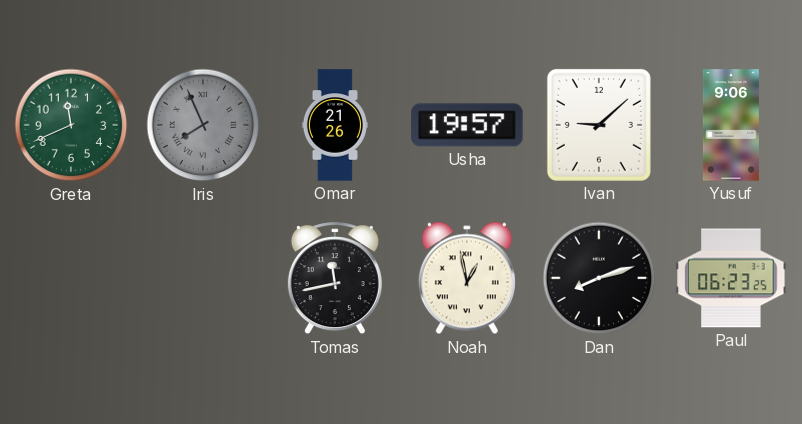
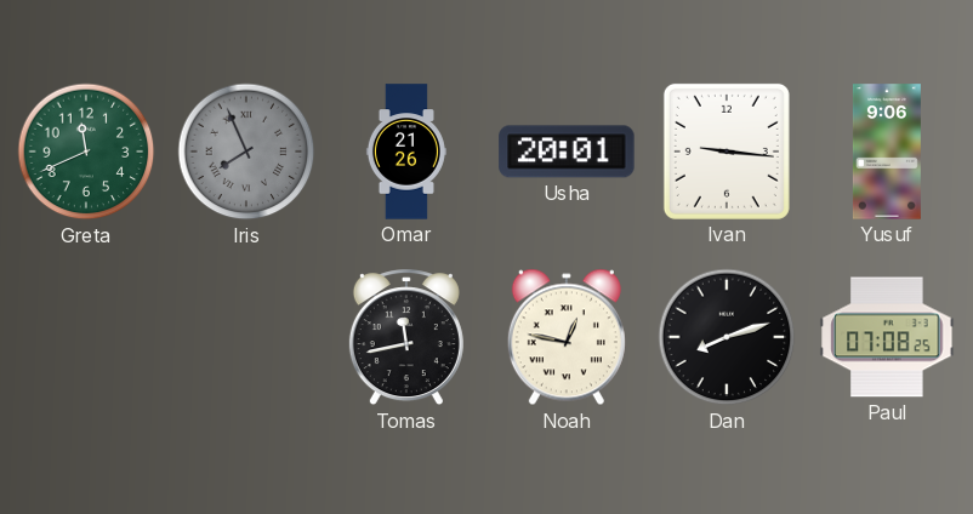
Usha: 19:57 -> 20:01 (567, 152)
Ivan: 9:08 -> 9:16 (727, 152)
Noah: 12:58 -> 12:47 (567, 337)
Paul: 06:23 -> 07:08 (887, 337)
